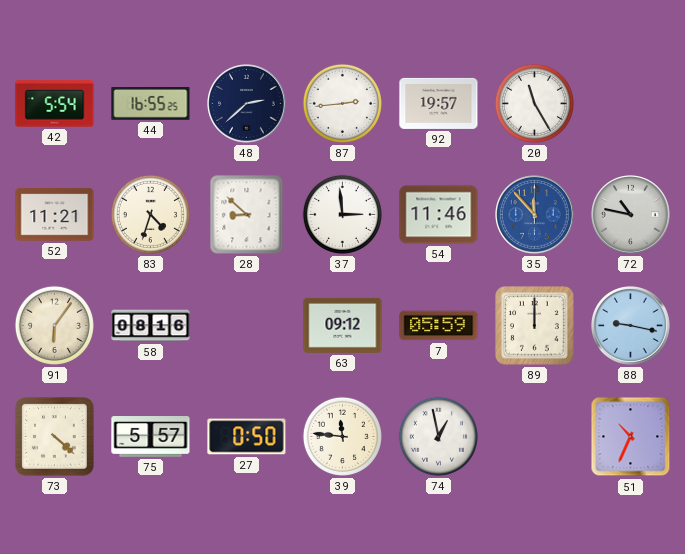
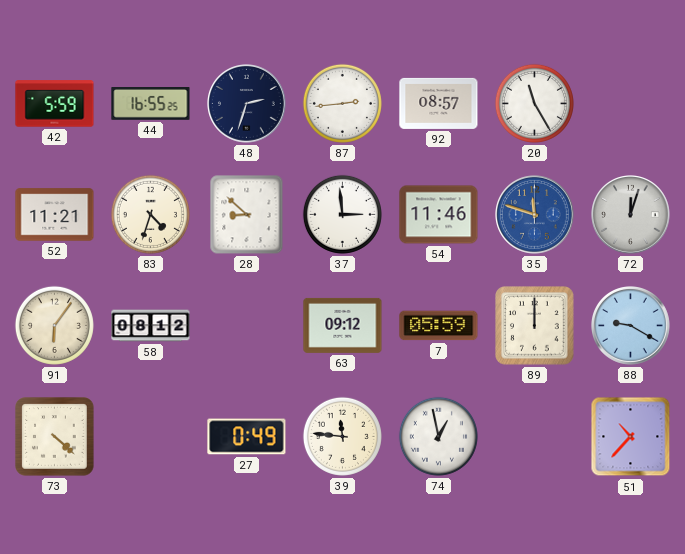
42: 5:54 -> 5:59 (55, 104)
48: 2:38 -> 2:33 (247, 104)
92: 19:57 -> 08:57 (439, 103)
35: 11:53 -> 11:48 (535, 215)
72: 10:47 -> 12:03 (631, 215)
58: 08:16 -> 08:12 (151, 326)
88: 9:17 -> 9:20 (631, 326)
75: 5:57 -> none (151, 437)
27: 0:50 -> 0:49 (247, 437)
51: 10:34 -> 10:37 (631, 437)
